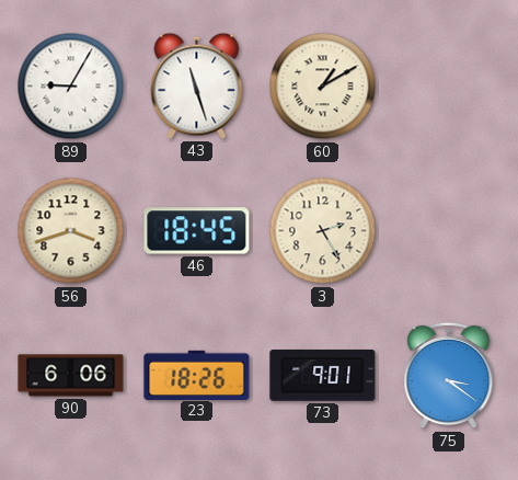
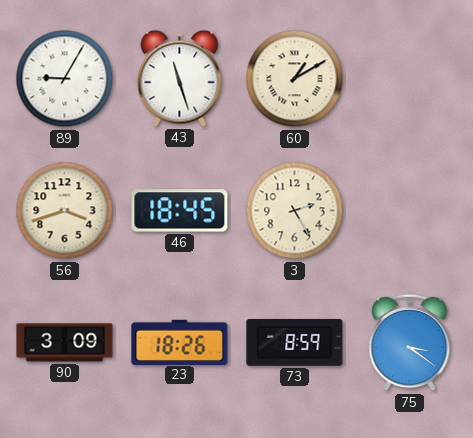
90: 6:06 -> 3:09 (65, 343)
73: 9:01 -> 8:59 (295, 342)
